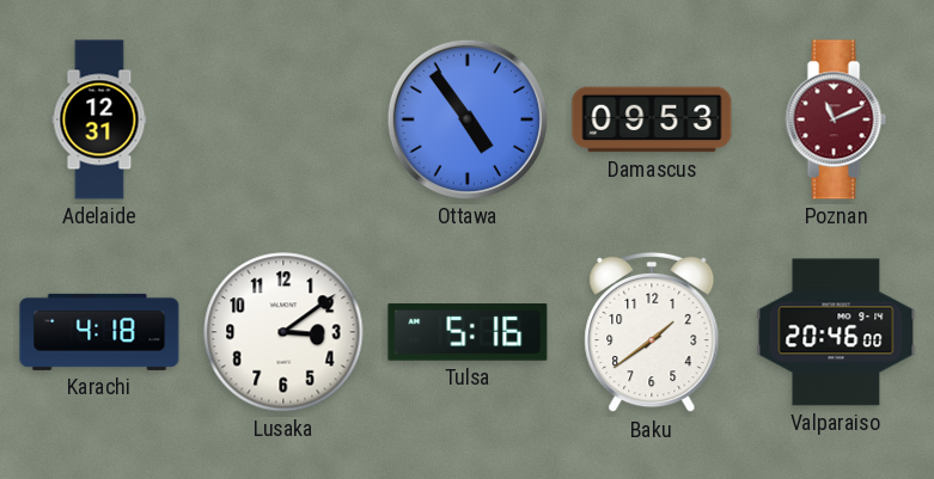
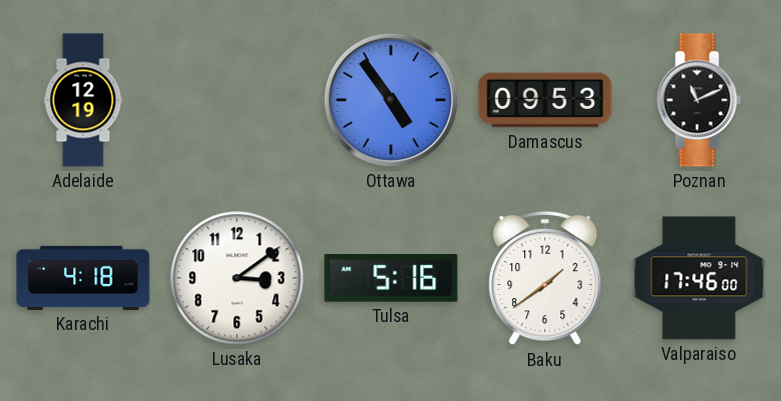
Adelaide: 12:31 -> 12:19 (83, 100)
Poznan dial: burgundy -> black (699, 100)
Valparaiso: 20:46 -> 17:46 (699, 278)
